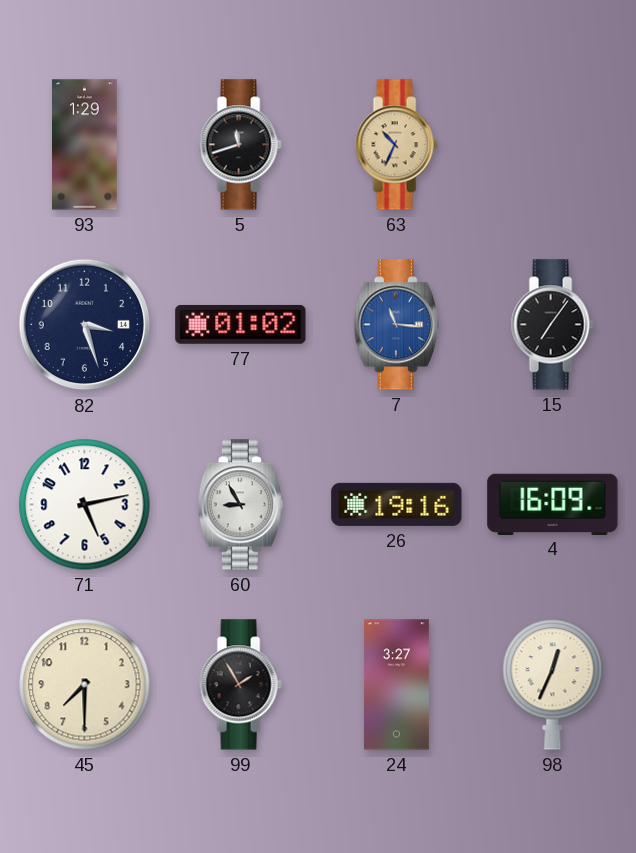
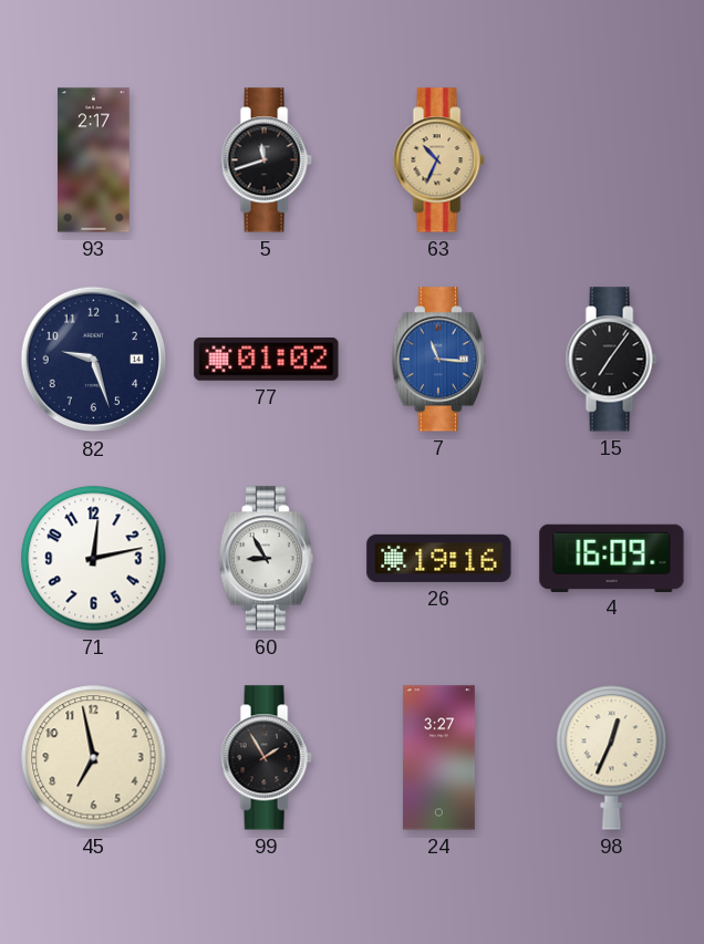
93: 1:29 -> 2:17 (94, 160)
82: 3:27 -> 9:27 (94, 360)
71: 5:13 -> 12:13 (94, 559)
45: 7:30 -> 6:58 (94, 758)
